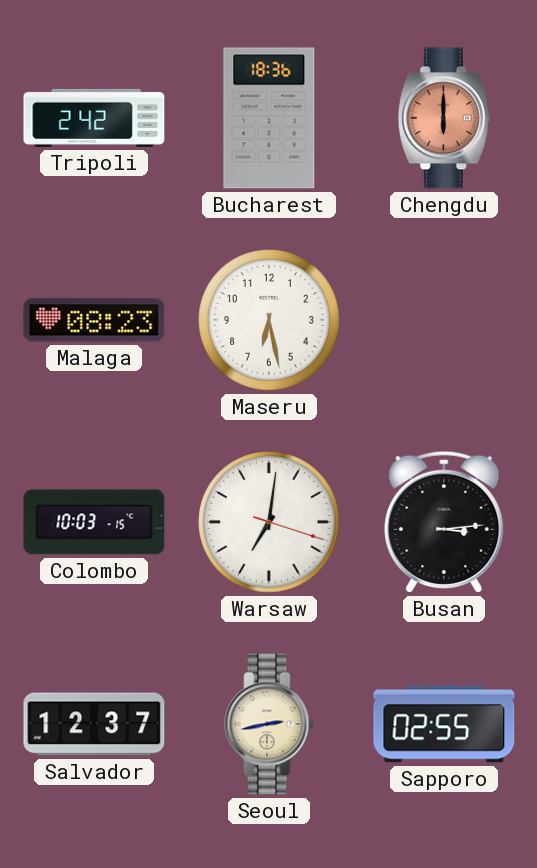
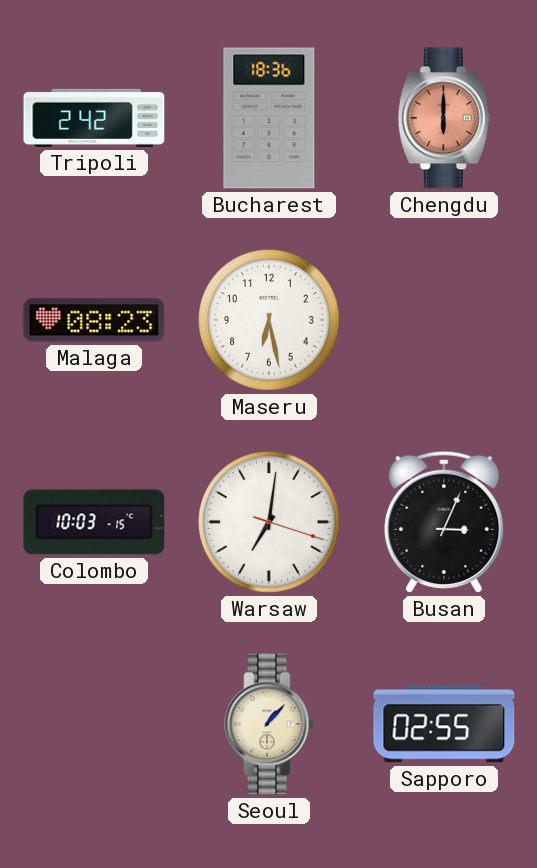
Busan: 3:14 -> 3:04 (444, 522)
Salvador: 12:37 -> none (94, 724)
Seoul: 2:43 -> 1:07 (269, 724)
